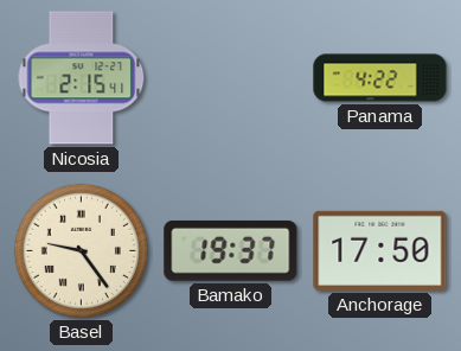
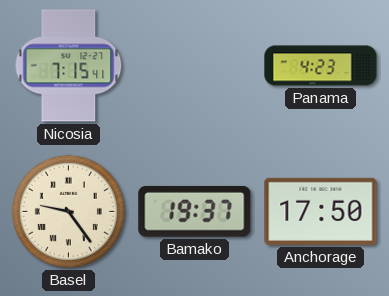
Nicosia: 2:15 -> 7:15 (69, 66)
Panama: 4:22 -> 4:23 (321, 66)
